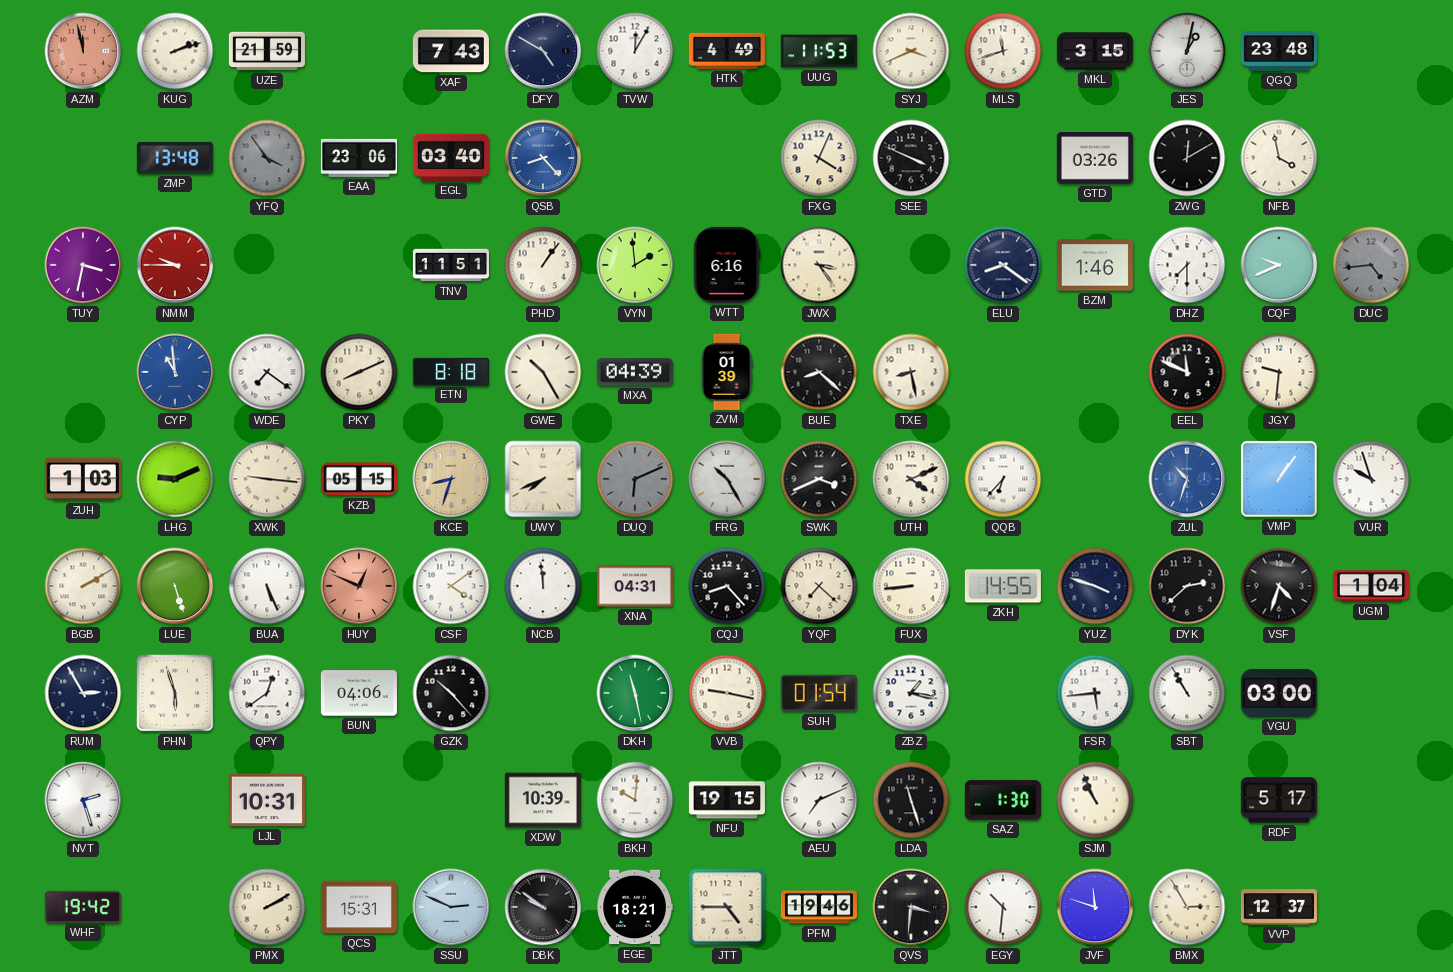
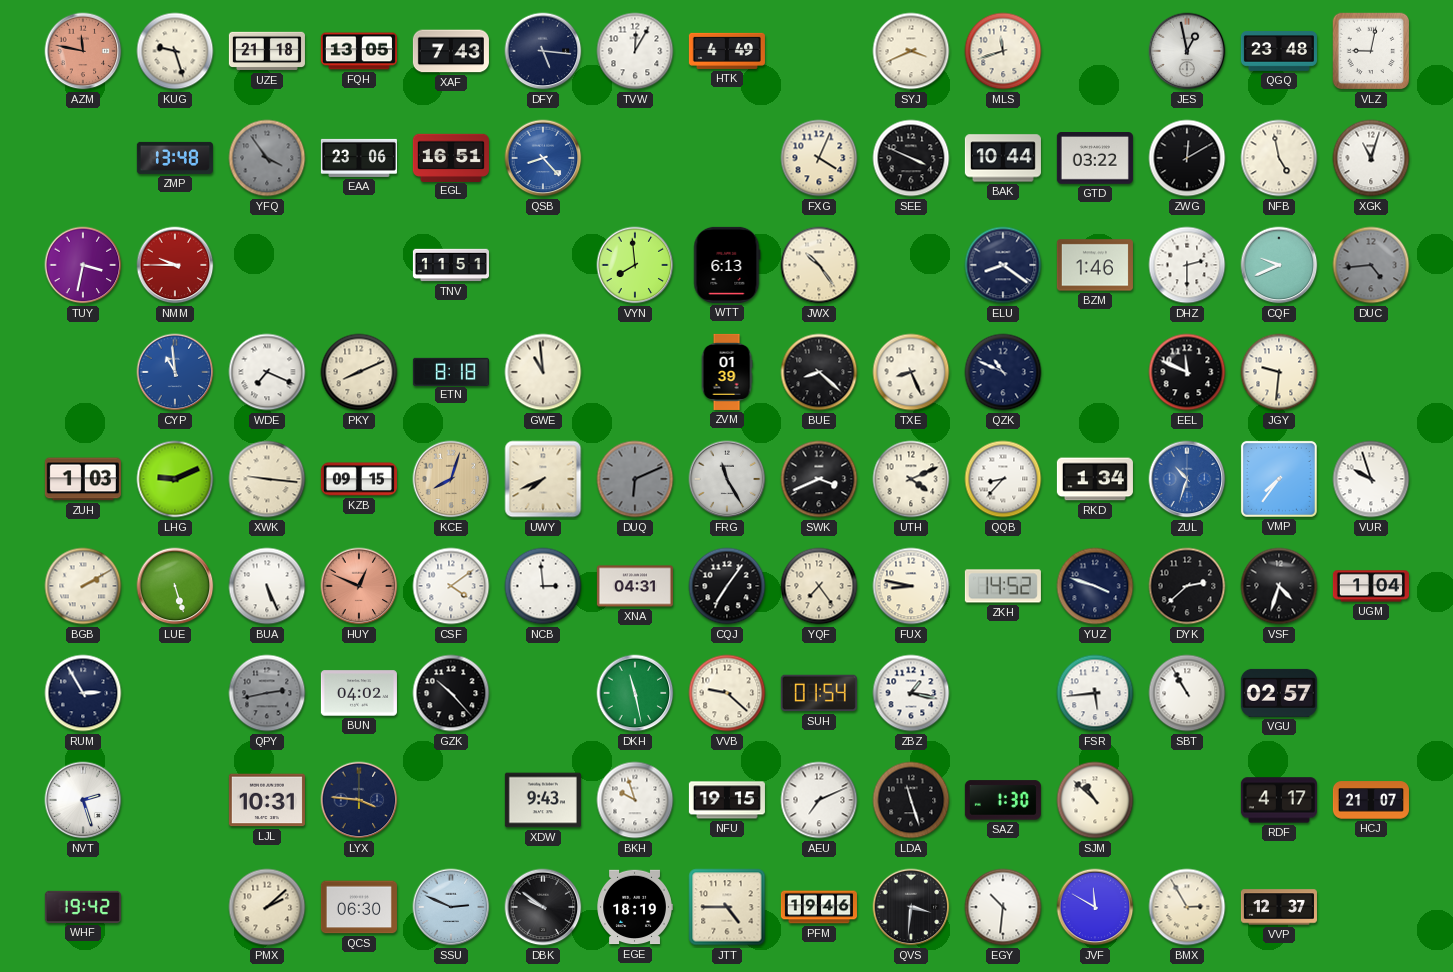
AZM: 11:58 -> 11:47 (83, 51)
KUG: 2:12 -> 9:27 (175, 51)
UZE: 21:59 -> 21:18 (267, 51)
FQH: none -> 13:05 (359, 51)
DFY: 4:50 -> 5:16 (543, 51)
UUG: 11:53 -> none (819, 51)
MKL: 3:15 -> none (1095, 51)
JES: 1:02 -> 12:58 (1187, 51)
VLZ: none -> 9:02 (1371, 51)
EGL: 03:40 -> 16:51 (451, 157)
BAK: none -> 10:44 (1003, 158)
GTD: 03:26 -> 03:22 (1095, 159)
NFB: 3:58 -> 4:58 (1279, 158)
XGK: none -> 11:03 (1371, 158)
PHD: 1:06 -> none (543, 265)
VYN: 1:59 -> 7:59 (635, 265)
WTT: 6:16 -> 6:13 (727, 265)
JWX: 3:24 -> 10:24 (819, 265)
DHZ: 7:30 -> 2:30 (1187, 265)
WDE: 7:21 -> 7:19 (267, 372)
GWE: 10:25 -> 10:59 (543, 372)
MXA: 04:39 -> none (635, 372)
TXE: 8:28 -> 8:26 (911, 372)
QZK: none -> 10:49 (1003, 372)
KZB: 05:15 -> 09:15 (359, 479)
KCE: 8:33 -> 8:03 (451, 479)
FRG: 10:25 -> 11:25 (727, 479)
QQB: 6:37 -> 8:37 (1003, 479)
RKD: none -> 1:34 (1095, 479)
VMP: 1:06 -> 7:36 (1279, 479)
NCB: 11:59 -> 2:59 (543, 586)
CQJ: 8:23 -> 7:06 (727, 586)
YQF: 7:22 -> 7:24 (819, 586)
FUX: 8:44 -> 8:47 (911, 586)
ZKH: 14:55 -> 14:52 (1003, 586)
PHN: 5:57 -> none (175, 693)
QPY: 12:39 -> 2:43 (267, 693)
QPY dial: white -> grey (267, 693)
BUN: 04:06 -> 04:02 (359, 693)
VVB: 9:17 -> 9:22 (727, 693)
VGU: 03:00 -> 02:57 (1279, 693)
LYX: none -> 3:46 (359, 800)
XDW: 10:39 -> 9:43 (543, 800)
BKH: 10:01 -> 9:57 (635, 800)
SJM: 10:56 -> 10:52 (1095, 800)
RDF: 5:17 -> 4:17 (1279, 800)
HCJ: none -> 21:07 (1371, 800)
PMX: 2:10 -> 2:08 (267, 907)
QCS: 15:31 -> 06:30 (359, 907)
EGE: 18:21 -> 18:19 (635, 907)
JVF: 11:48 -> 11:50 (1095, 907)
